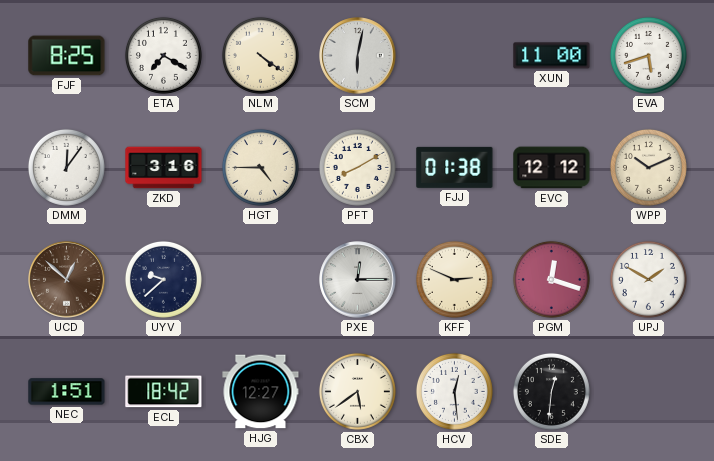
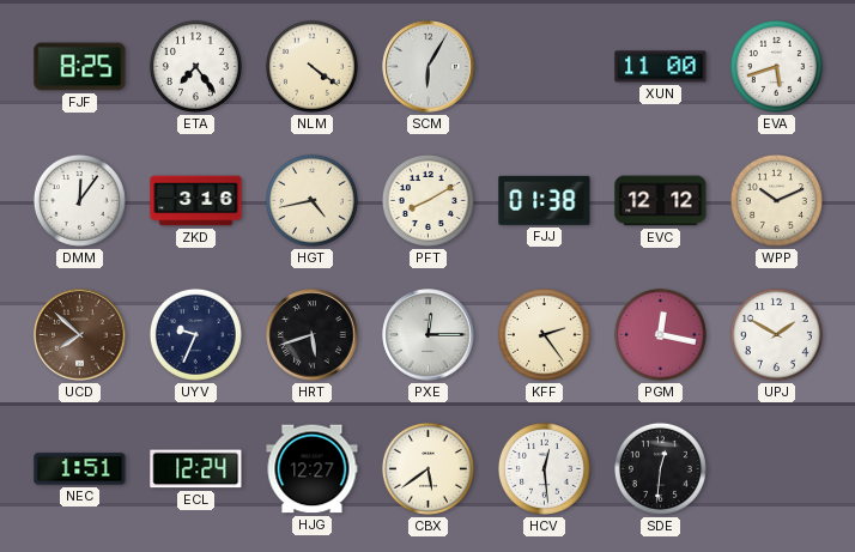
ETA: 7:20 -> 7:24 (195, 66)
SCM: 6:02 -> 6:05 (429, 67)
HGT: 4:45 -> 4:43 (311, 200)
UCD: 12:52 -> 7:52 (80, 335)
UYV: 9:38 -> 9:34 (195, 334)
HRT: none -> 5:42 (313, 335)
KFF: 2:49 -> 2:24 (544, 334)
PGM: 12:18 -> 12:17 (660, 334)
ECL: 18:42 -> 12:24 (196, 469)
